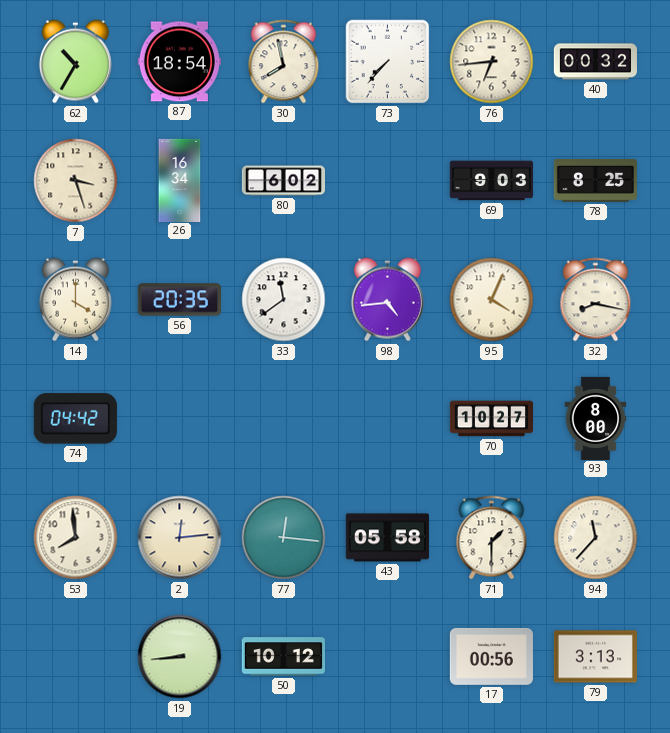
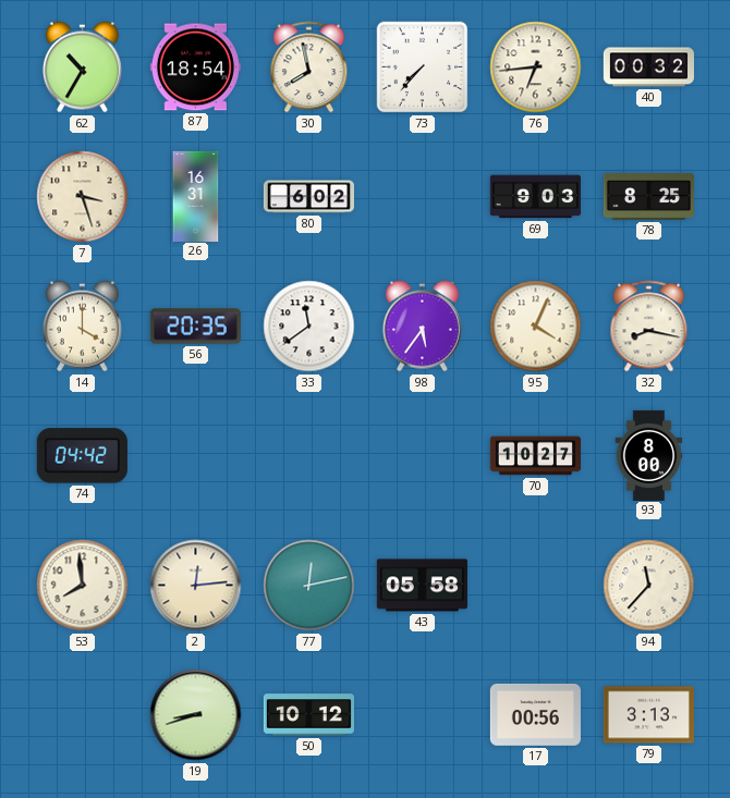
26: 16:34 -> 16:31 (196, 196)
98: 4:44 -> 5:36 (422, 327)
77: 12:16 -> 12:13 (309, 586)
71: 1:30 -> none (492, 538)
19: 8:44 -> 8:42 (196, 715)
